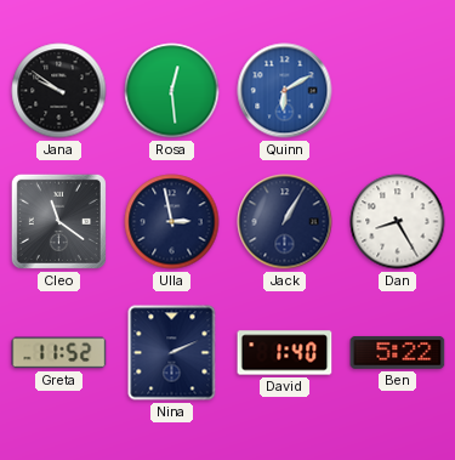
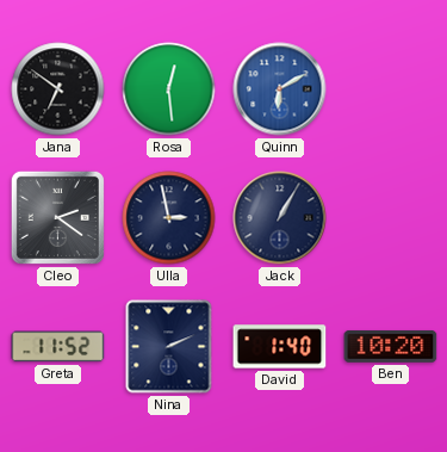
Jana: 9:51 -> 6:51 (58, 89)
Cleo: 11:21 -> 2:21 (57, 217)
Dan: 8:25 -> none (398, 222)
Ben: 5:22 -> 10:20 (391, 346)
